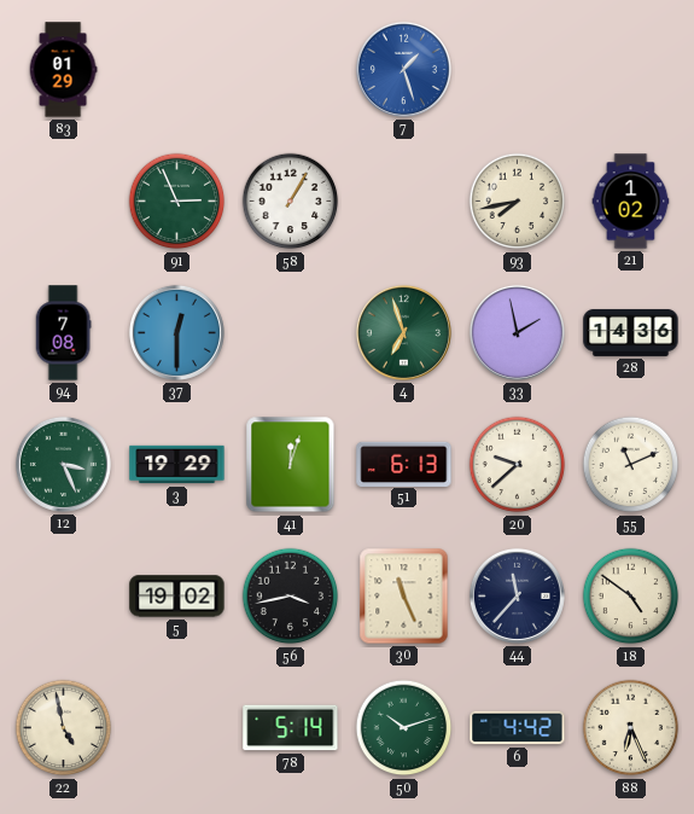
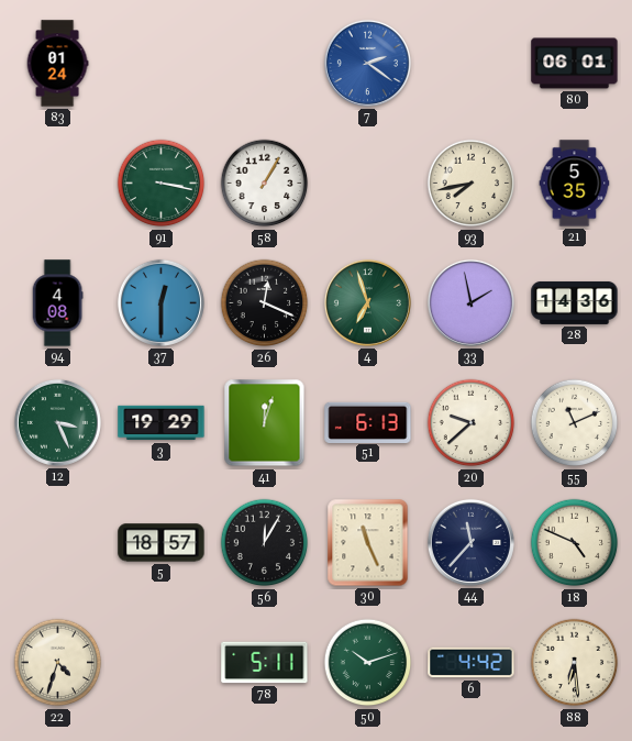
83: 01:29 -> 01:24 (57, 64)
7: 1:27 -> 2:21 (367, 63)
80: none -> 06:01 (575, 64)
91: 2:56 -> 3:17 (162, 184)
21: 1:02 -> 5:35 (575, 184)
94: 7:08 -> 4:08 (57, 303)
26: none -> 12:19 (265, 303)
5: 19:02 -> 18:57 (162, 543)
56: 3:43 -> 12:05 (265, 543)
18: 4:51 -> 4:49 (575, 543)
22: 4:58 -> 4:33 (58, 663)
78: 5:14 -> 5:11 (265, 663)
88: 6:26 -> 6:29 (575, 663)
